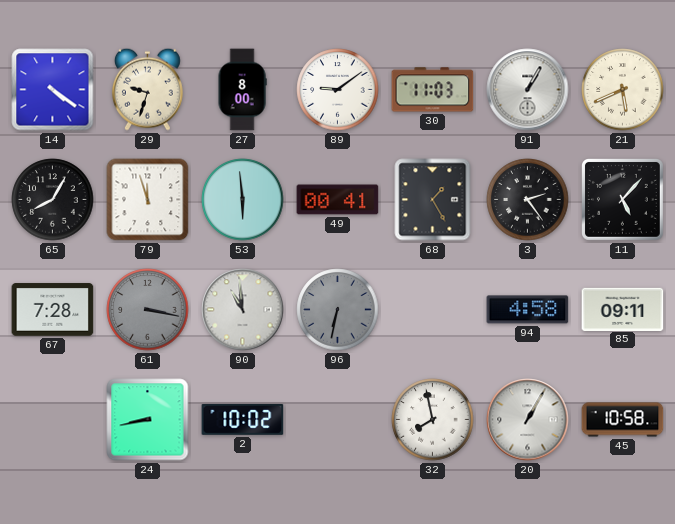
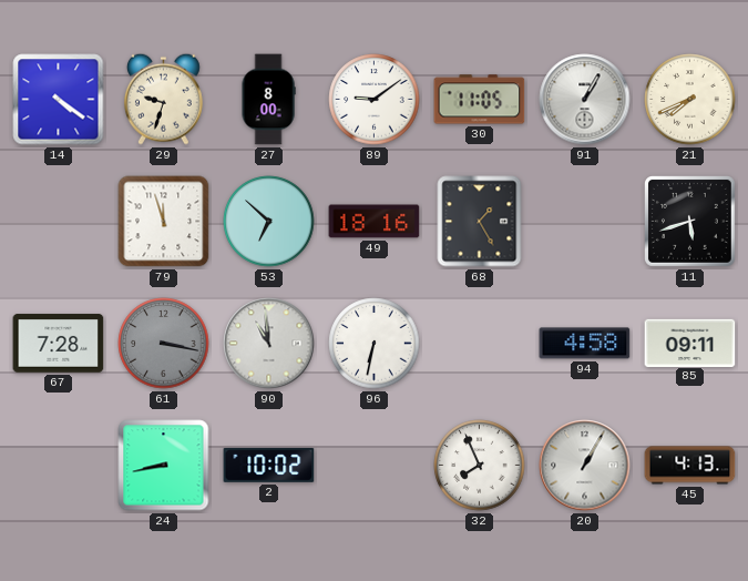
30: 11:03 -> 11:05 (480, 100)
21: 5:41 -> 7:41 (690, 100)
65: 8:05 -> none (53, 200)
53: 5:59 -> 6:52 (269, 222)
49: 00:41 -> 18:16 (375, 222)
3: 2:24 -> none (528, 200)
11: 5:07 -> 5:42 (690, 222)
96 dial: grey -> white (375, 344)
32: 7:58 -> 7:56 (480, 466)
45: 10:58 -> 4:13 (690, 466)
